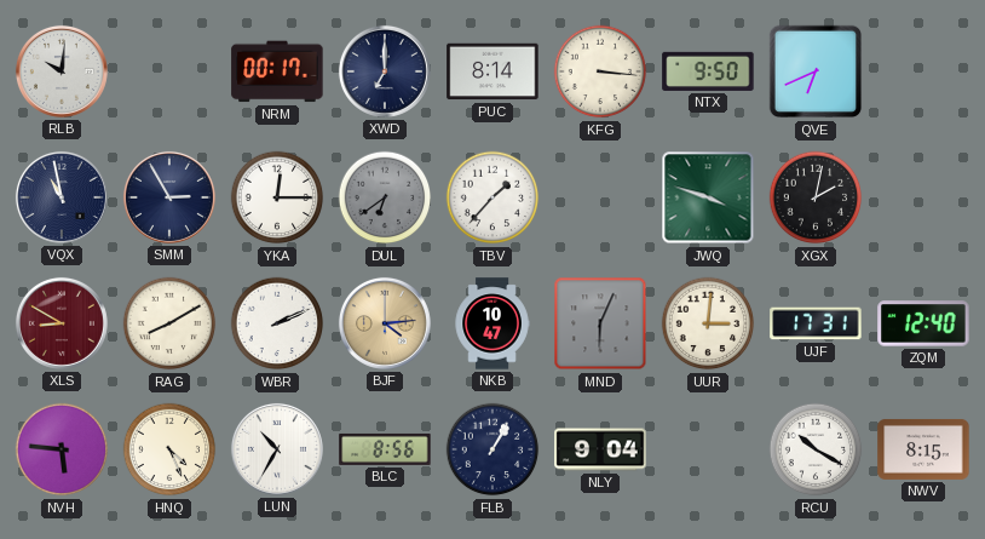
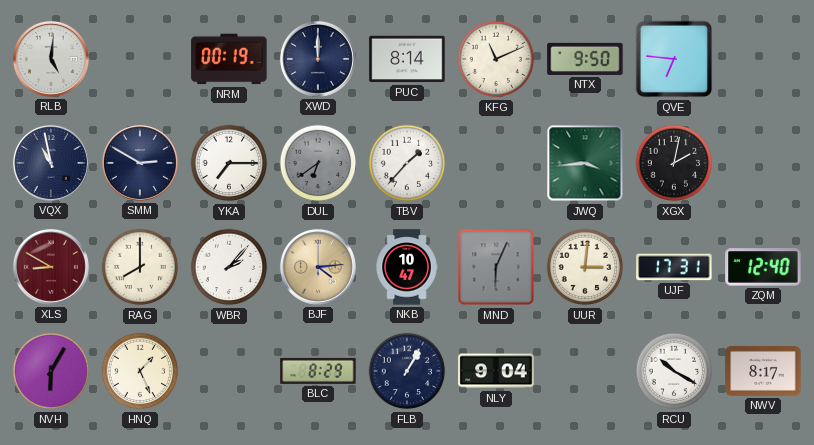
RLB: 10:01 -> 5:01 (51, 59)
NRM: 00:17 -> 00:19 (229, 59)
XWD: 7:00 -> 12:00 (318, 59)
KFG: 3:16 -> 11:11 (496, 59)
QVE: 6:41 -> 6:46 (674, 59)
SMM: 2:55 -> 2:50 (140, 163)
YKA: 12:15 -> 7:15 (229, 163)
JWQ: 3:48 -> 3:44 (585, 163)
RAG: 8:10 -> 8:00 (140, 267)
WBR: 2:11 -> 2:07 (229, 267)
NVH: 5:46 -> 6:05 (51, 371)
HNQ: 4:26 -> 1:26 (140, 371)
LUN: 10:35 -> none (277, 449)
BLC: 8:56 -> 8:29 (318, 371)
NWV: 8:15 -> 8:17 (763, 371)
